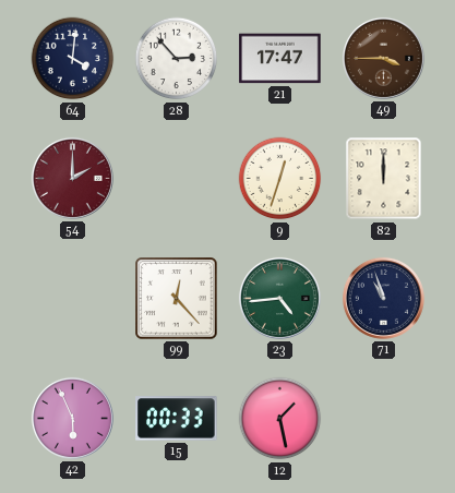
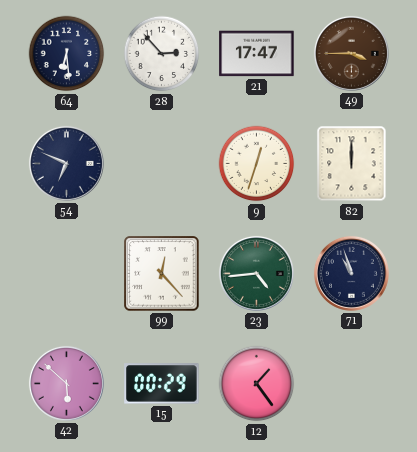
64: 4:01 -> 6:29 (67, 54)
54: 2:00 -> 6:49 (66, 163)
54 dial: burgundy -> navy (66, 163)
42: 5:56 -> 5:52 (66, 383)
15: 00:33 -> 00:29 (162, 384)
12: 1:28 -> 1:24 (257, 384)
